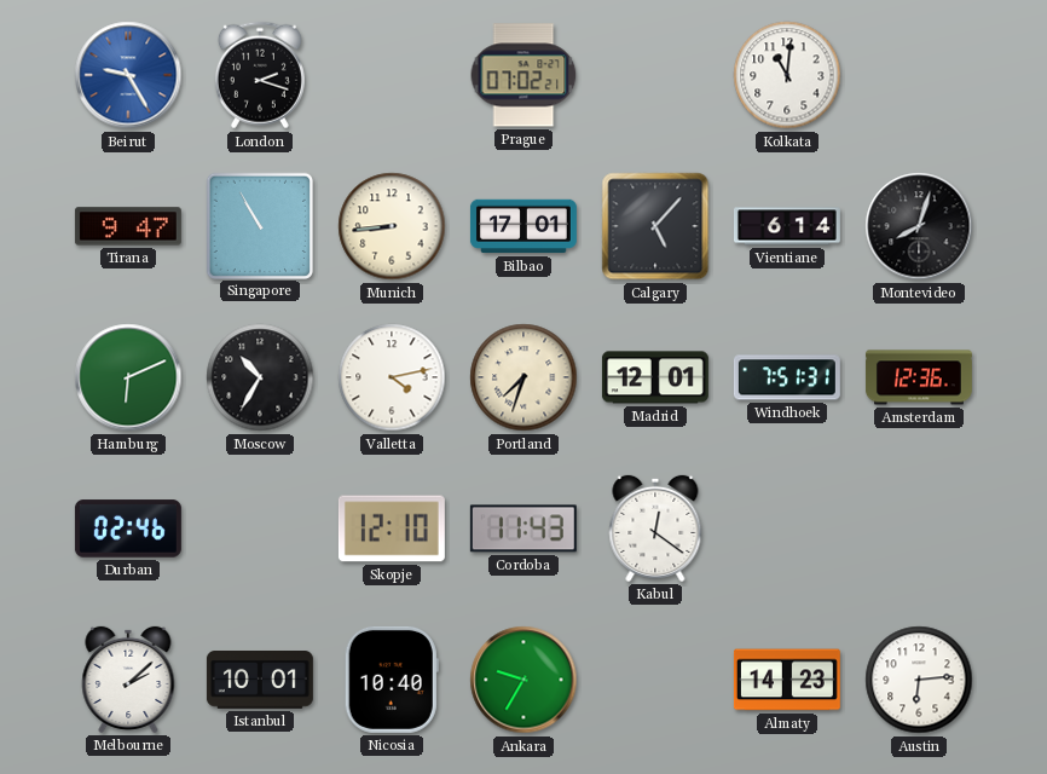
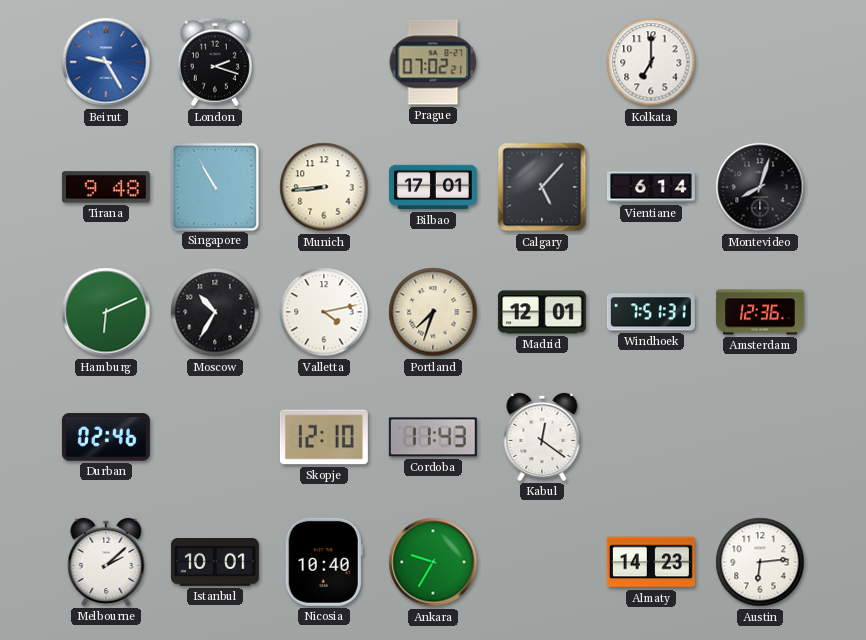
Kolkata: 11:01 -> 7:00 (651, 62)
Tirana: 9:47 -> 9:48 (106, 187)
